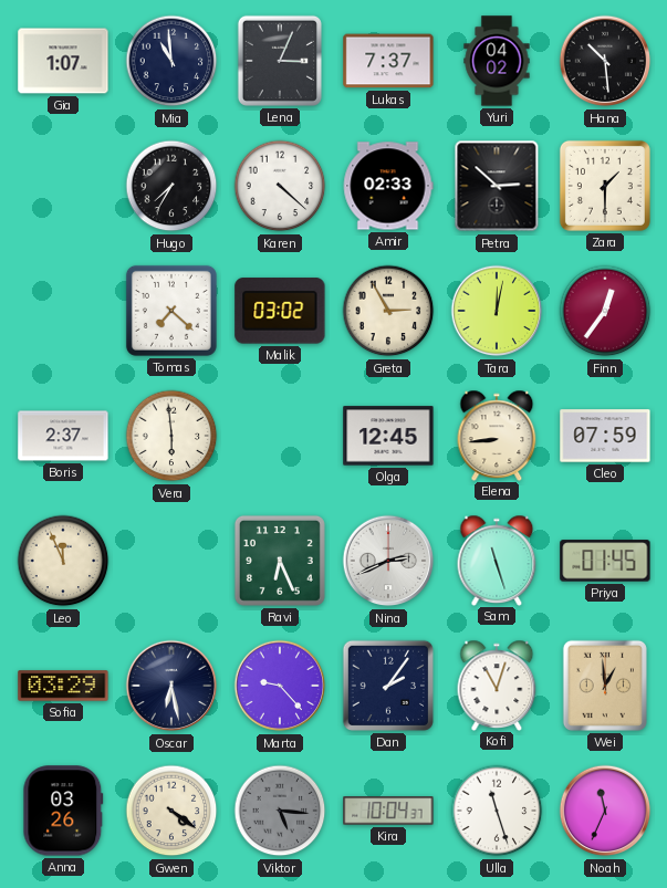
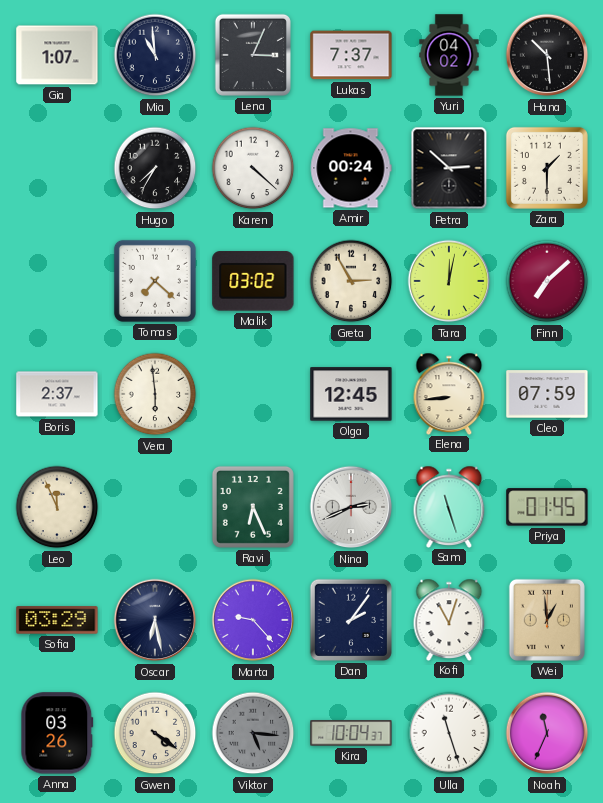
Amir: 02:33 -> 00:24 (351, 168)
Finn: 12:36 -> 7:08 (547, 281)
